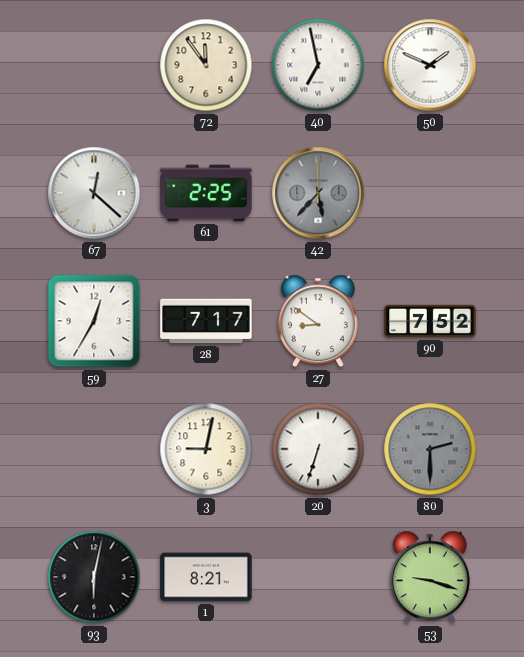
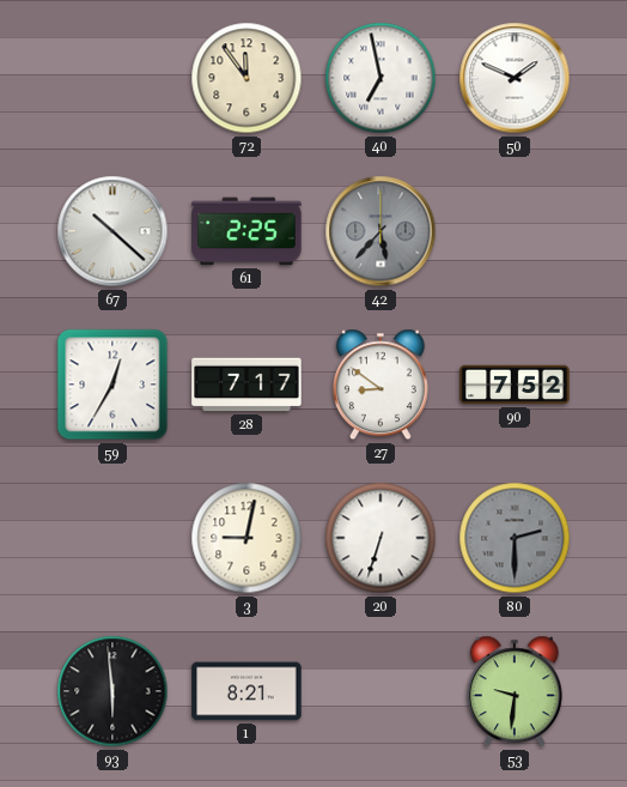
67: 12:22 -> 10:22 (112, 231)
93: 6:02 -> 5:59 (112, 691)
53: 9:18 -> 9:31 (515, 691)
